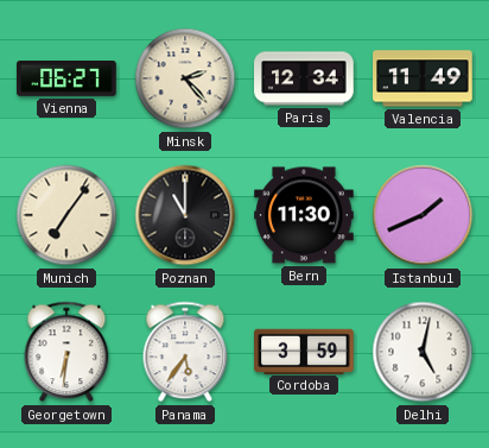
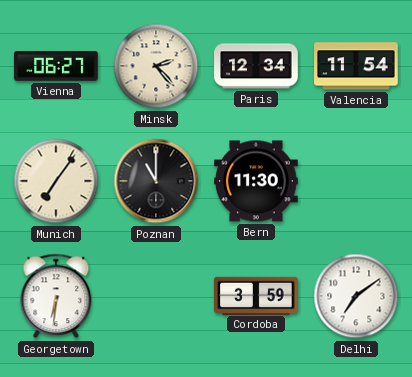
Valencia: 11:49 -> 11:54 (356, 66)
Istanbul: 1:41 -> none (423, 215)
Panama: 5:36 -> none (185, 352)
Delhi: 5:02 -> 7:09 (356, 296)
